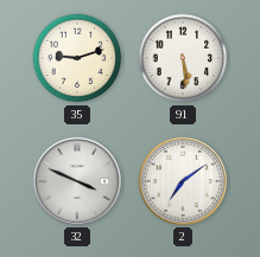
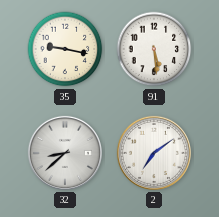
35: 9:12 -> 9:17 (65, 49)
32: 3:49 -> 8:38 (65, 153)
